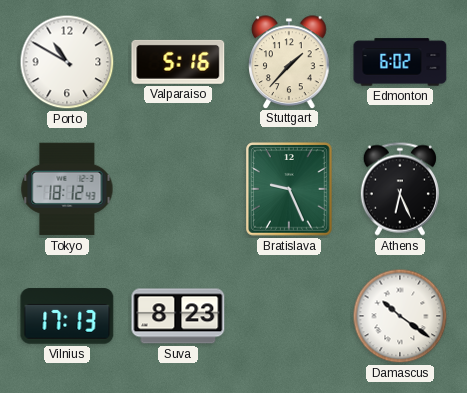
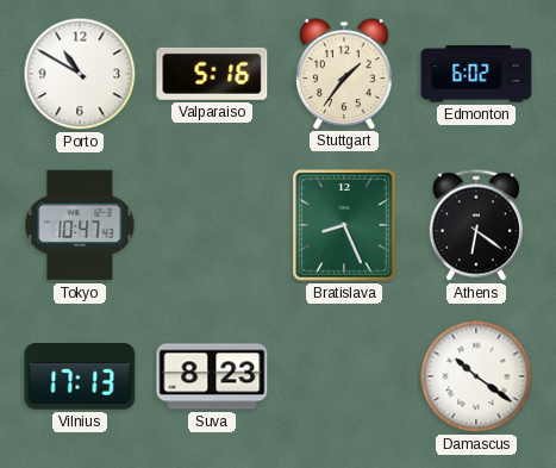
Stuttgart: 1:37 -> 1:36 (344, 74)
Tokyo: 18:12 -> 10:47 (80, 225)
Bratislava: 9:26 -> 8:26 (344, 225)
Athens: 6:26 -> 6:21 (476, 225)
